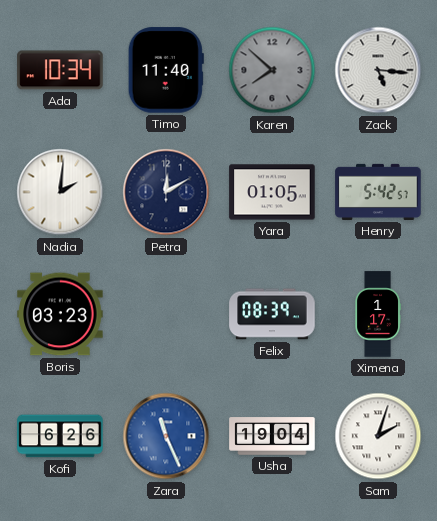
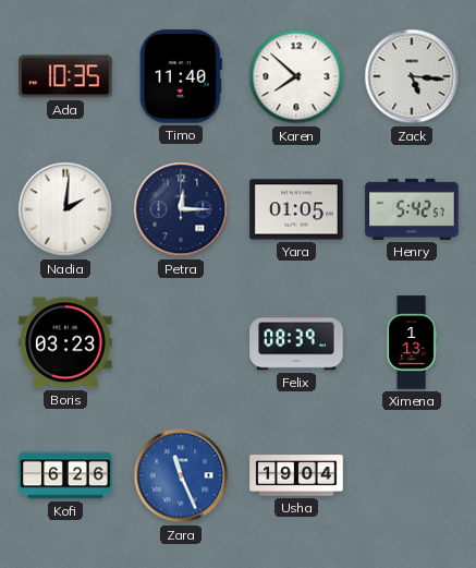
Ada: 10:34 -> 10:35 (65, 76)
Karen dial: grey -> white (296, 76)
Petra: 12:10 -> 12:15 (181, 209)
Ximena: 1:17 -> 1:13 (411, 342)
Sam: 2:03 -> none (378, 436)
